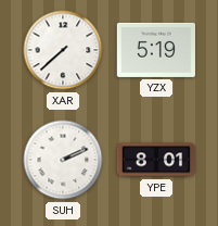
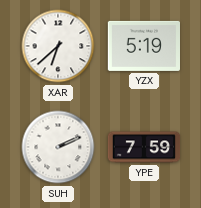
XAR: 7:38 -> 6:38 (58, 46)
YPE: 8:01 -> 7:59 (144, 147)
